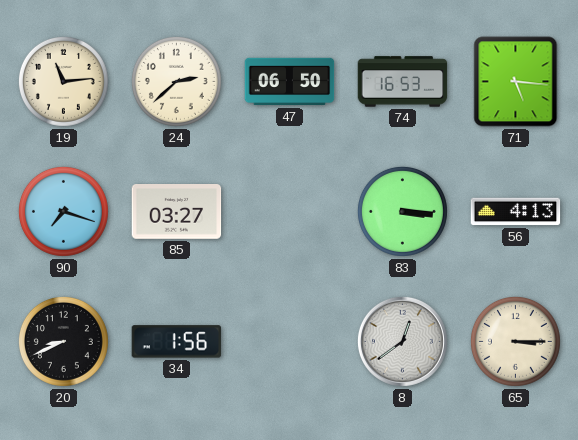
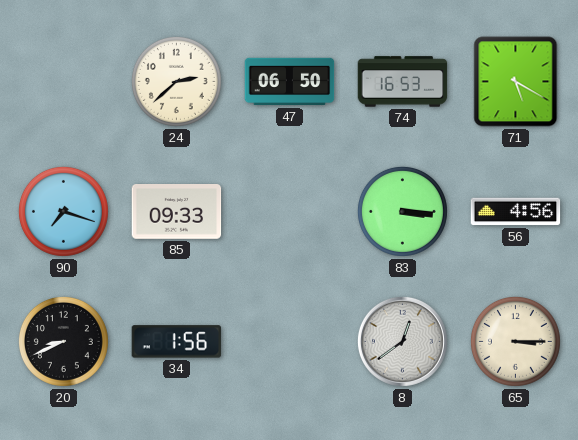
19: 11:14 -> none (63, 81)
71: 5:16 -> 5:20 (516, 82)
85: 03:27 -> 09:33 (177, 212)
56: 4:13 -> 4:56 (516, 212)
